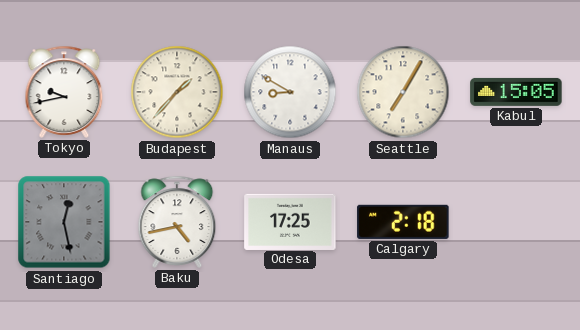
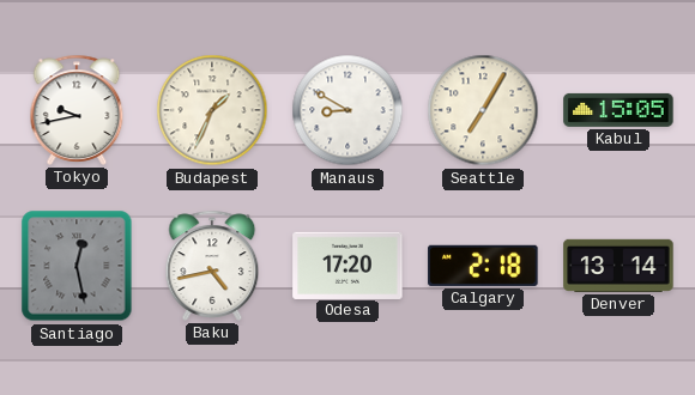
Budapest: 1:37 -> 1:34 (212, 110)
Odesa: 17:25 -> 17:20 (347, 265)
Denver: none -> 13:14 (618, 266)
